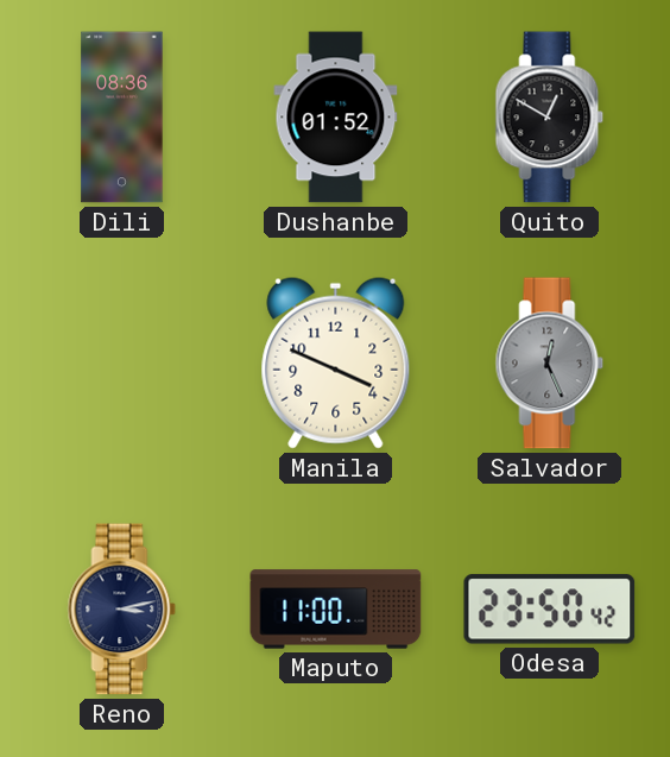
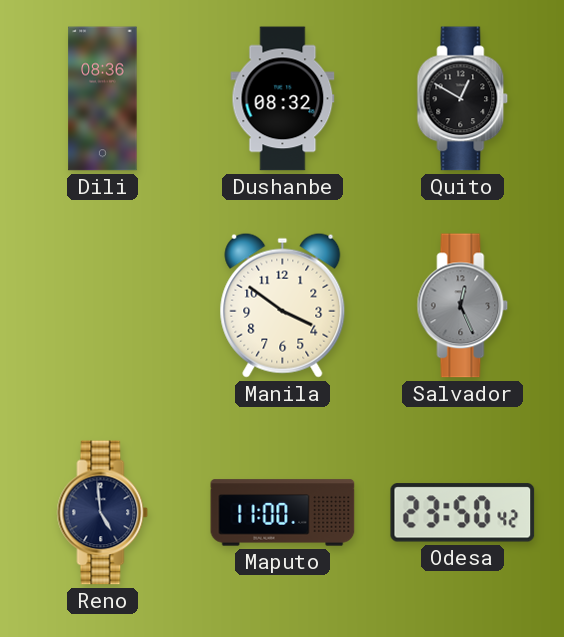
Dushanbe: 01:52 -> 08:32 (283, 99)
Manila: 3:49 -> 3:51 (283, 305)
Reno: 3:13 -> 4:59 (103, 513)
